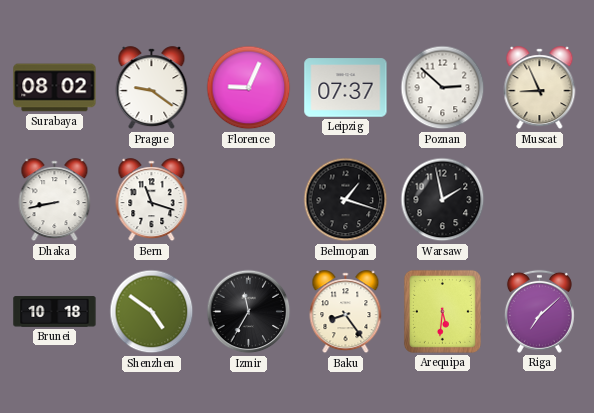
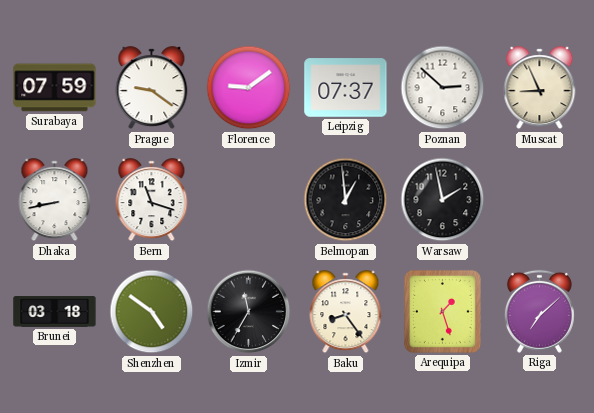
Surabaya: 08:02 -> 07:59 (55, 88)
Florence: 9:04 -> 9:09 (249, 88)
Belmopan: 1:18 -> 12:59 (346, 200)
Brunei: 10:18 -> 03:18 (55, 312)
Arequipa: 5:31 -> 1:27 (442, 311)
